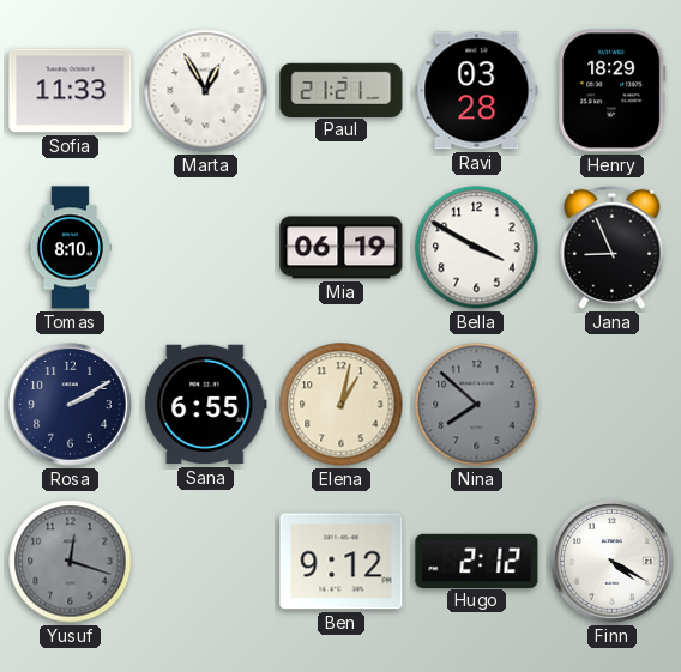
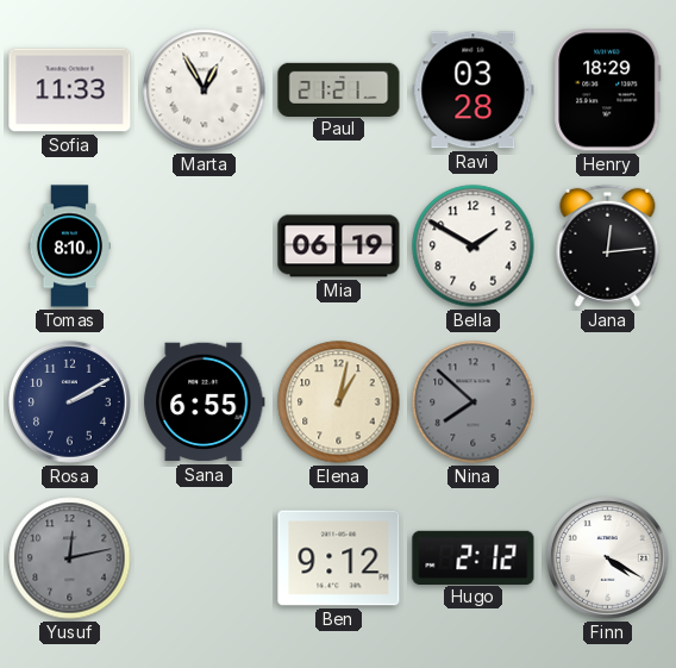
Bella: 3:50 -> 1:50 (474, 246)
Jana: 8:56 -> 12:14 (608, 245)
Yusuf: 12:18 -> 12:13 (70, 558)
